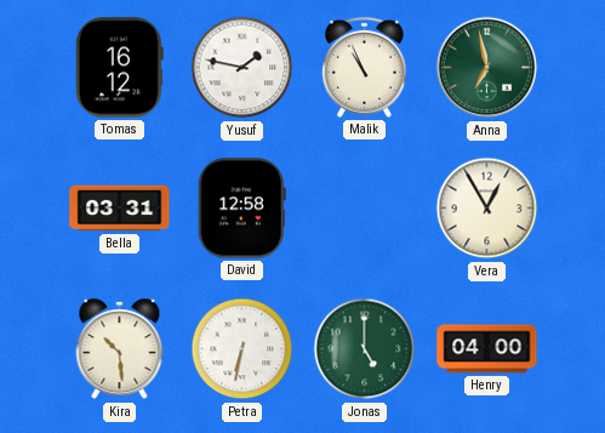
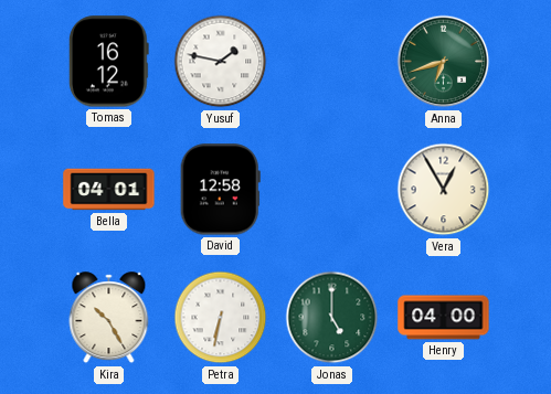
Malik: 10:56 -> none (364, 67)
Anna: 6:58 -> 6:42 (444, 62)
Bella: 03:31 -> 04:01 (109, 190)
Kira: 10:29 -> 10:25 (109, 318)
